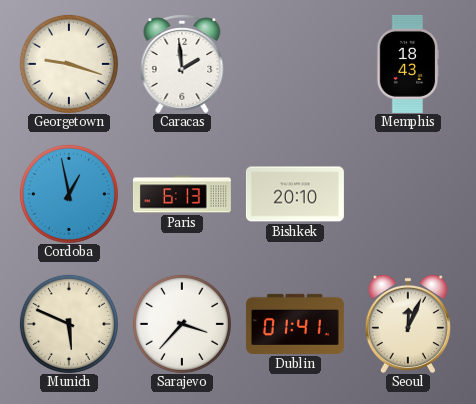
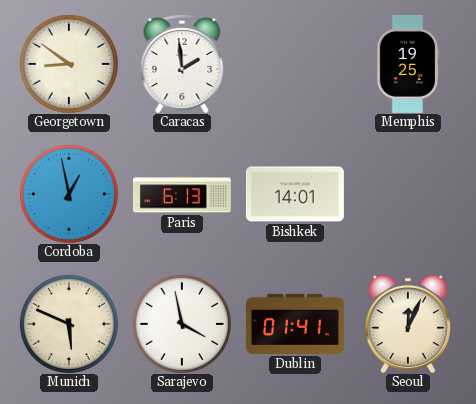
Georgetown: 9:18 -> 8:51 (69, 64)
Memphis: 18:43 -> 19:25 (408, 64)
Bishkek: 20:10 -> 14:01 (295, 194)
Sarajevo: 3:37 -> 3:58 (182, 324)
